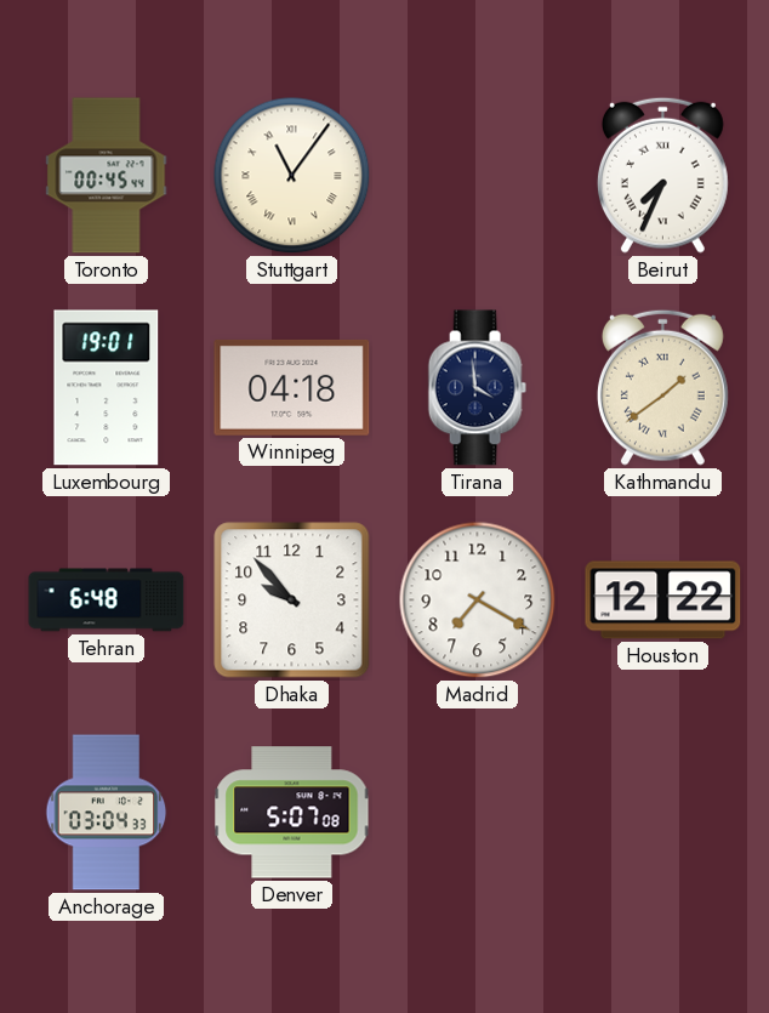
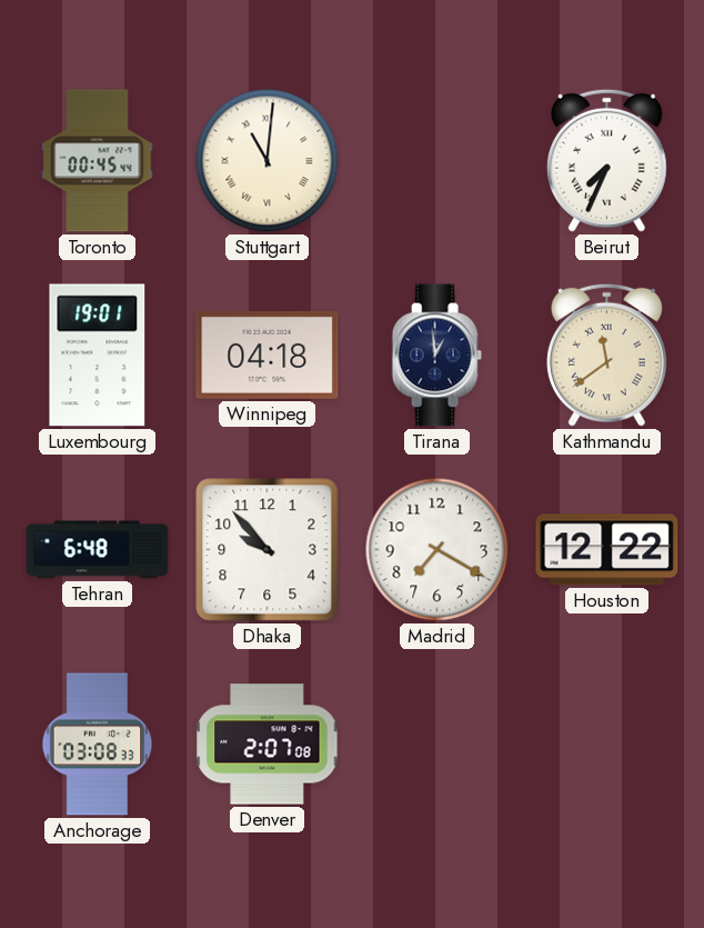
Stuttgart: 11:06 -> 11:01 (268, 161)
Tirana: 3:59 -> 12:59 (436, 356)
Kathmandu: 1:39 -> 11:39 (606, 355)
Anchorage: 03:04 -> 03:08 (98, 745)
Denver: 5:07 -> 2:07 (268, 745)
